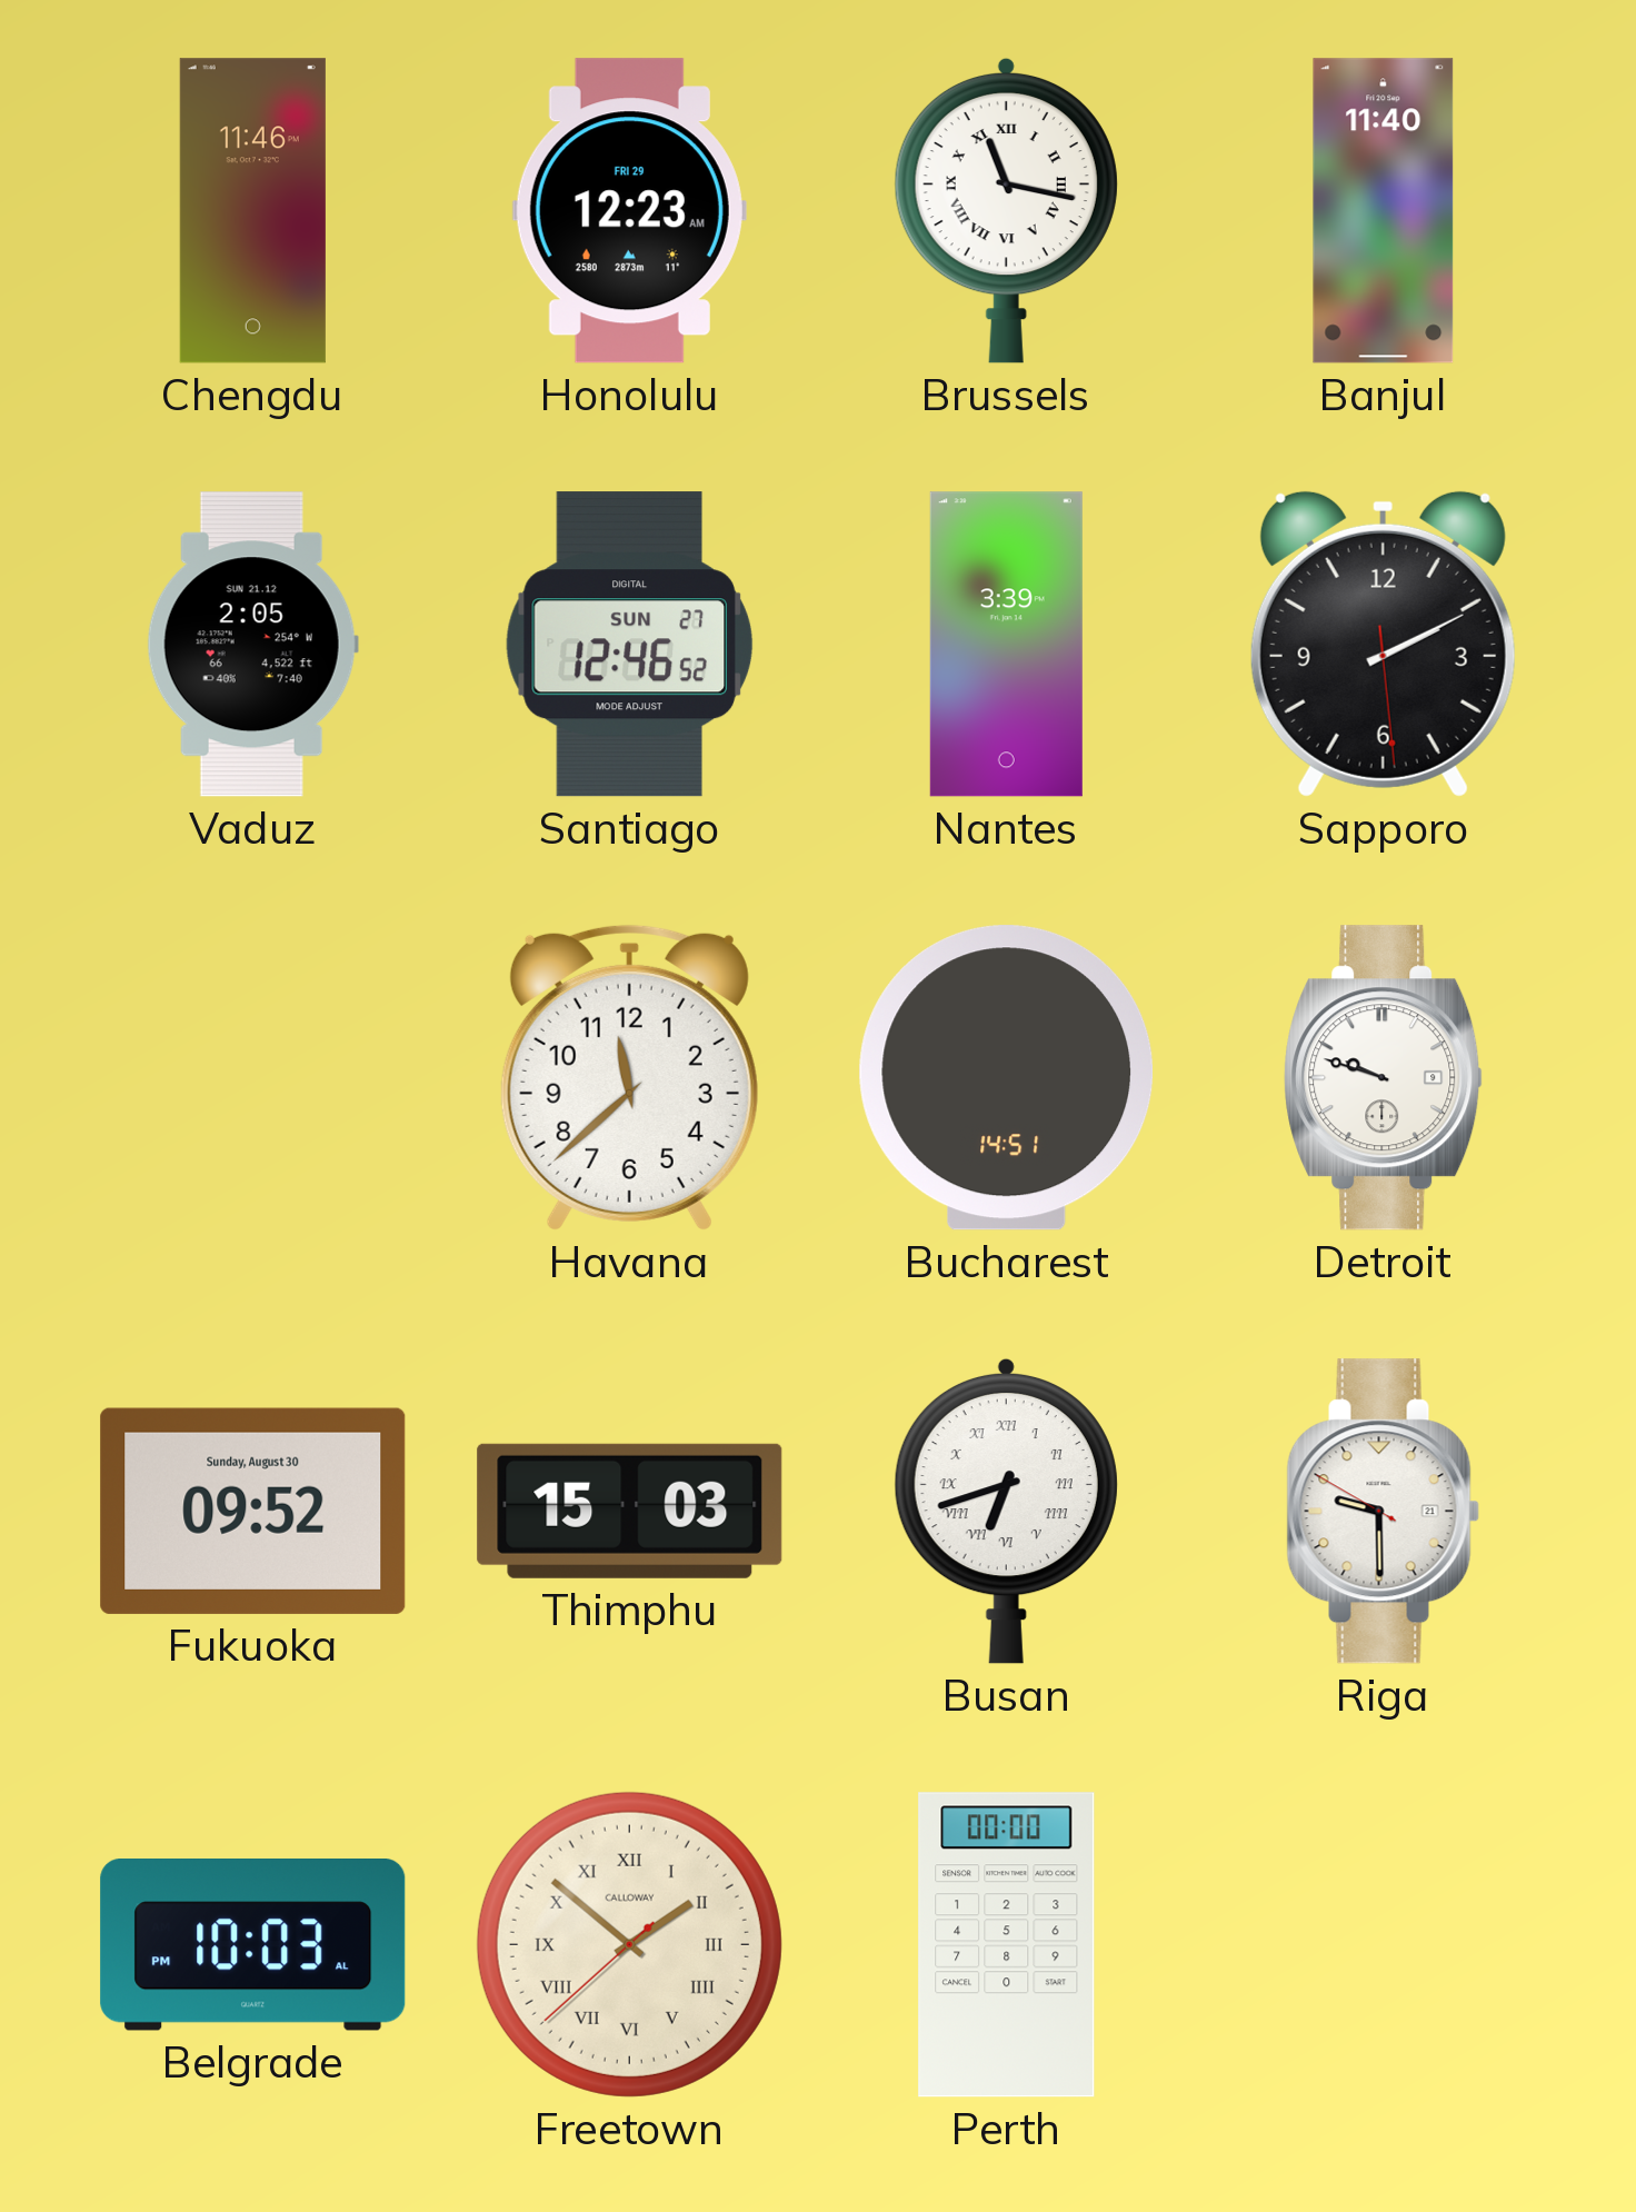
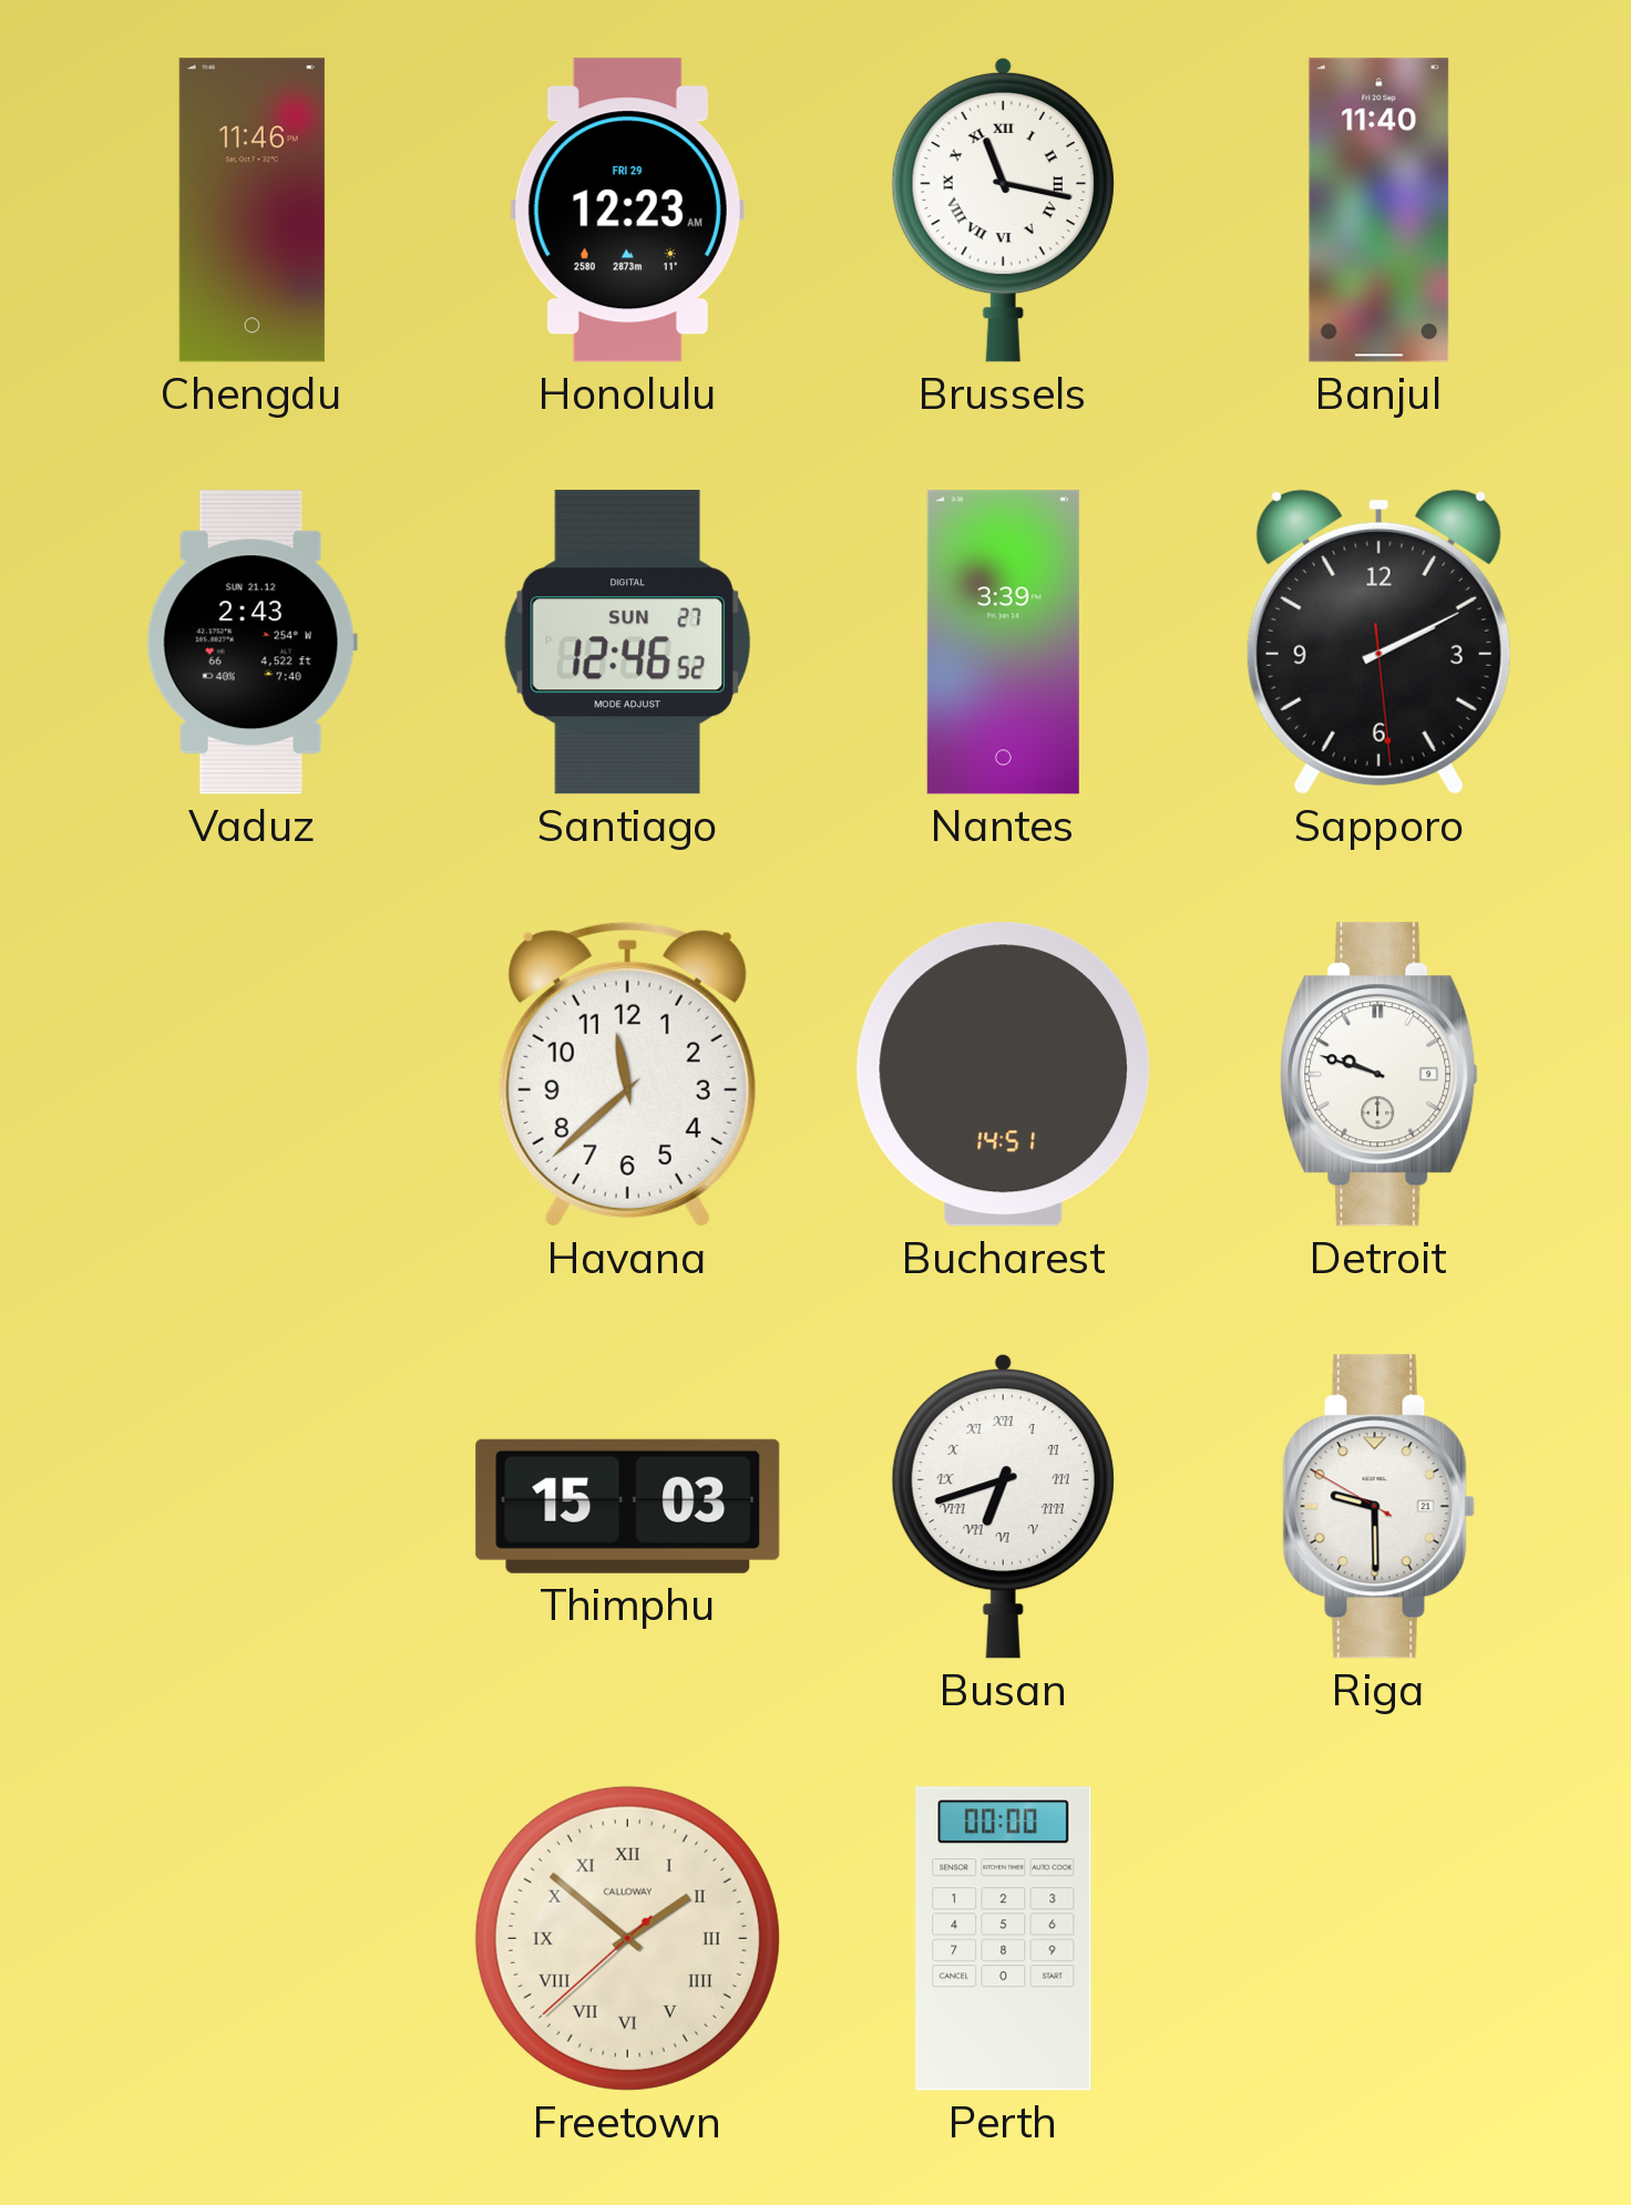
Vaduz: 2:05 -> 2:43 (252, 643)
Fukuoka: 09:52 -> none (253, 1511)
Belgrade: 10:03 -> none (253, 1944)
